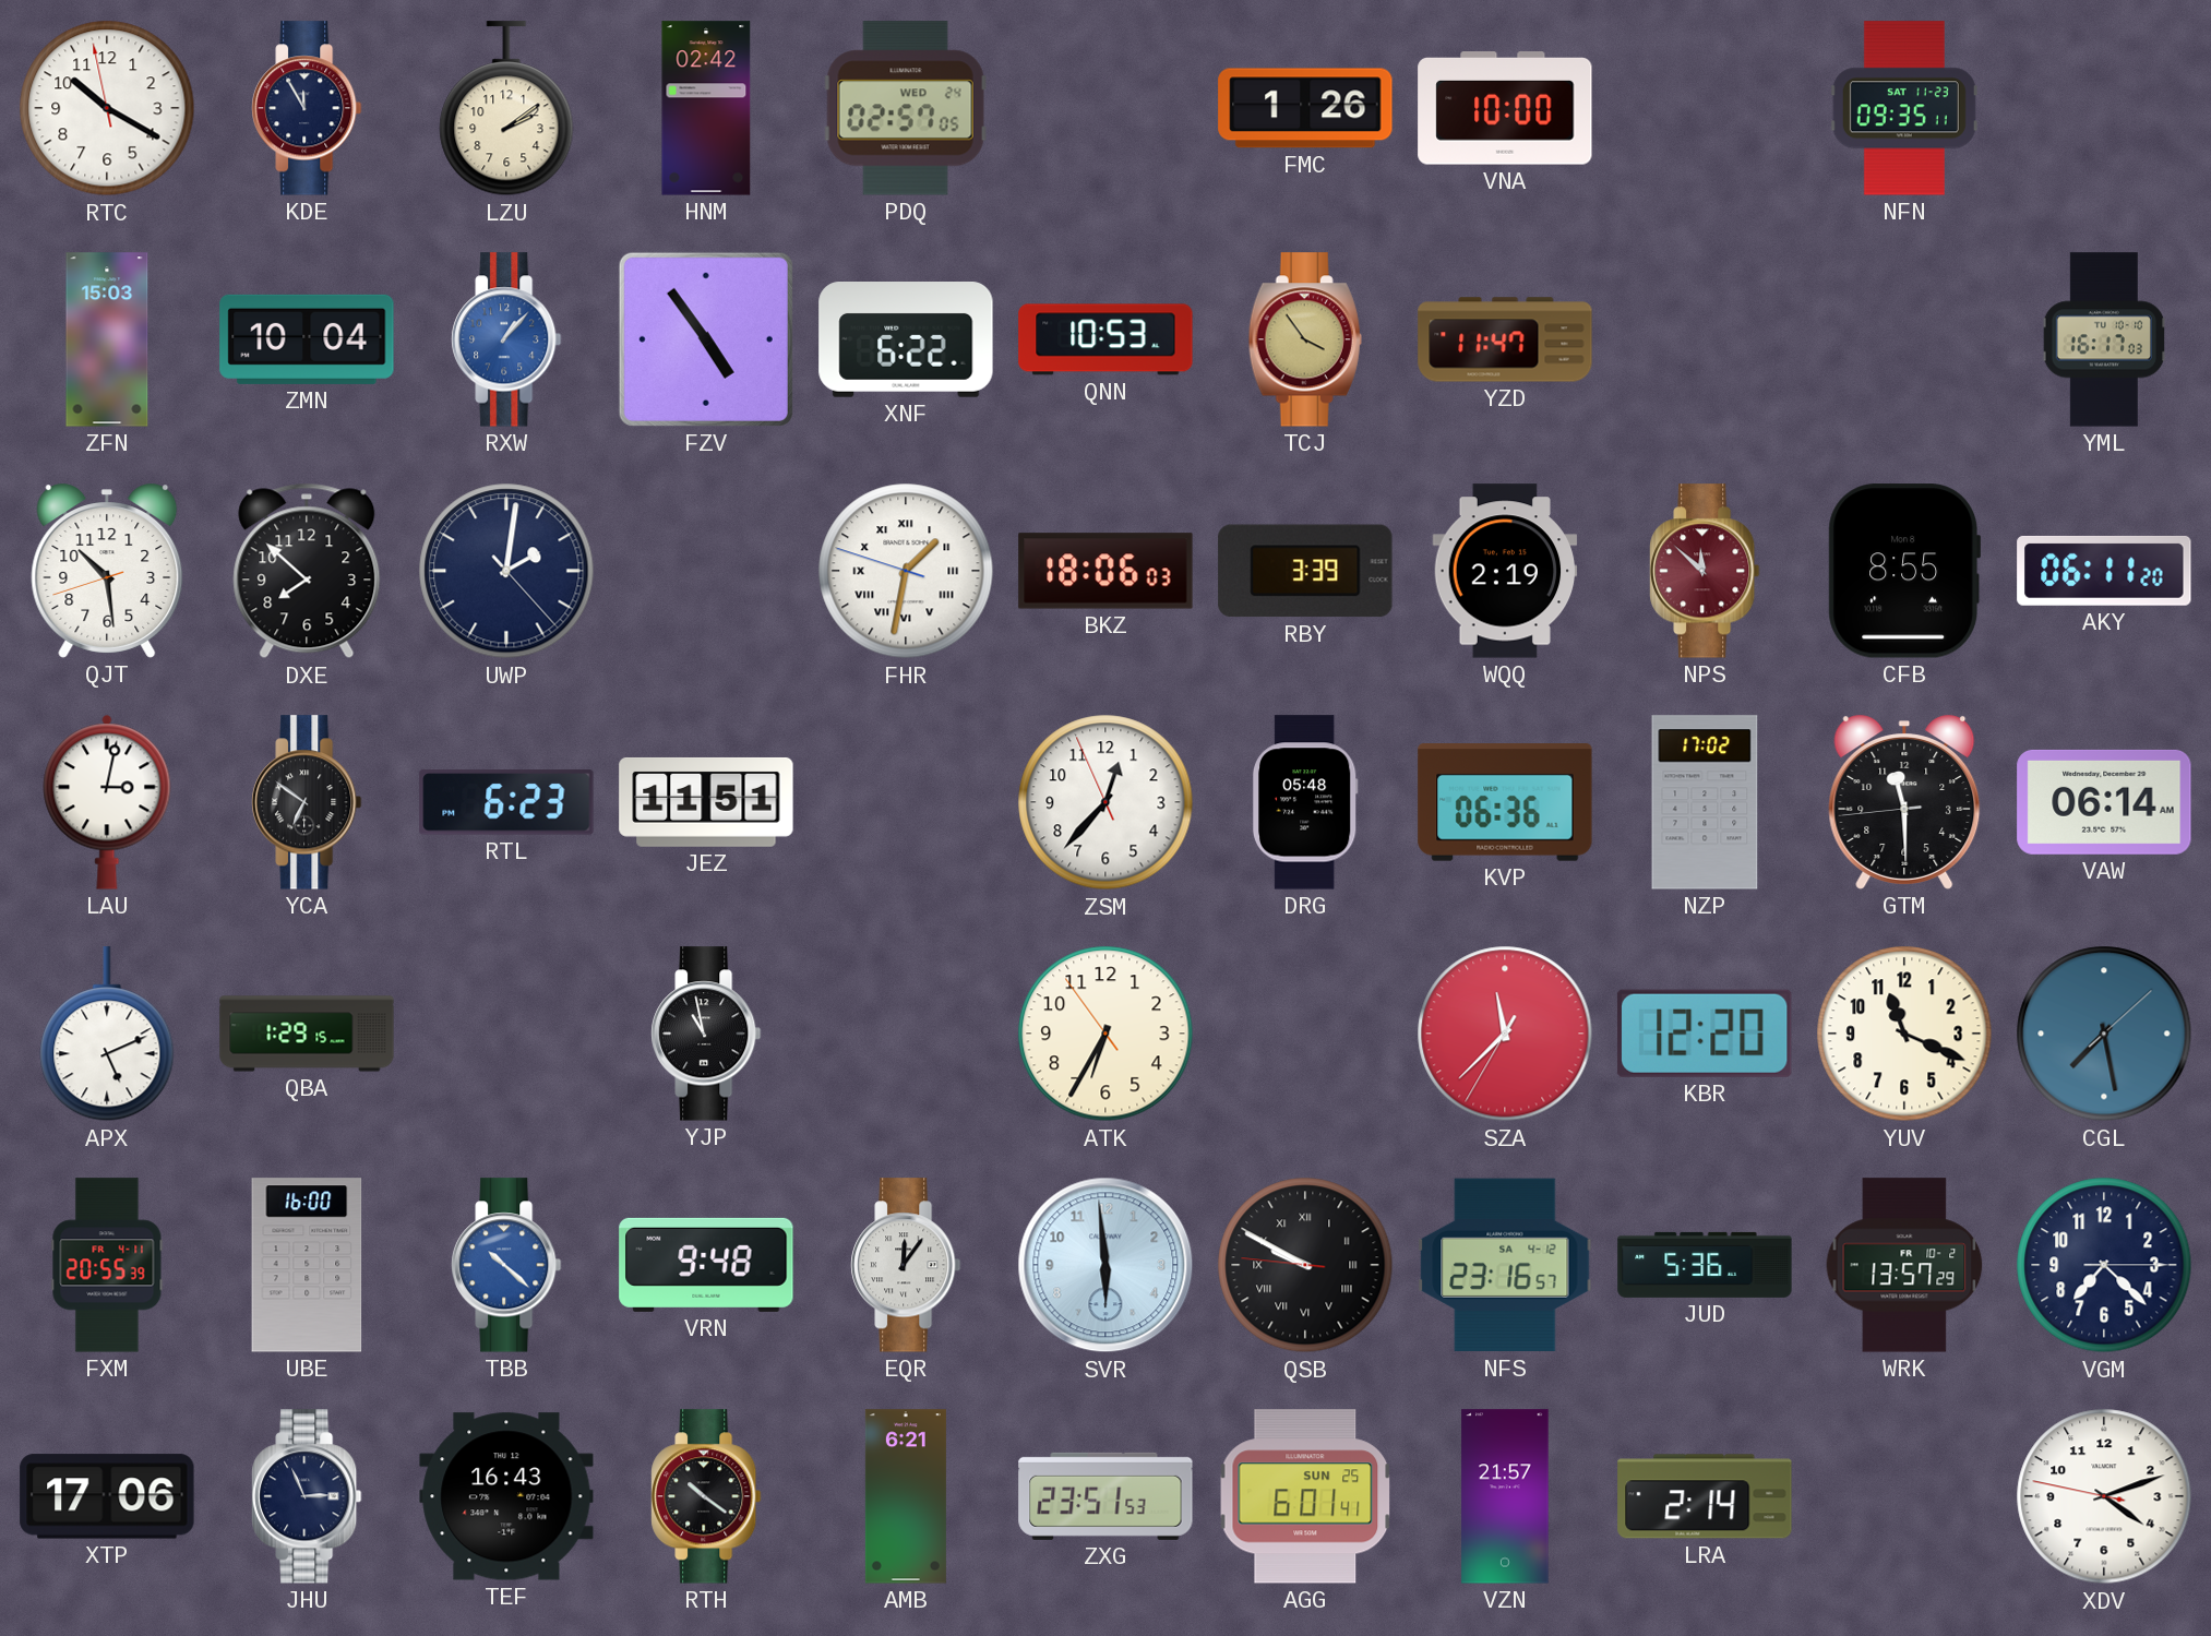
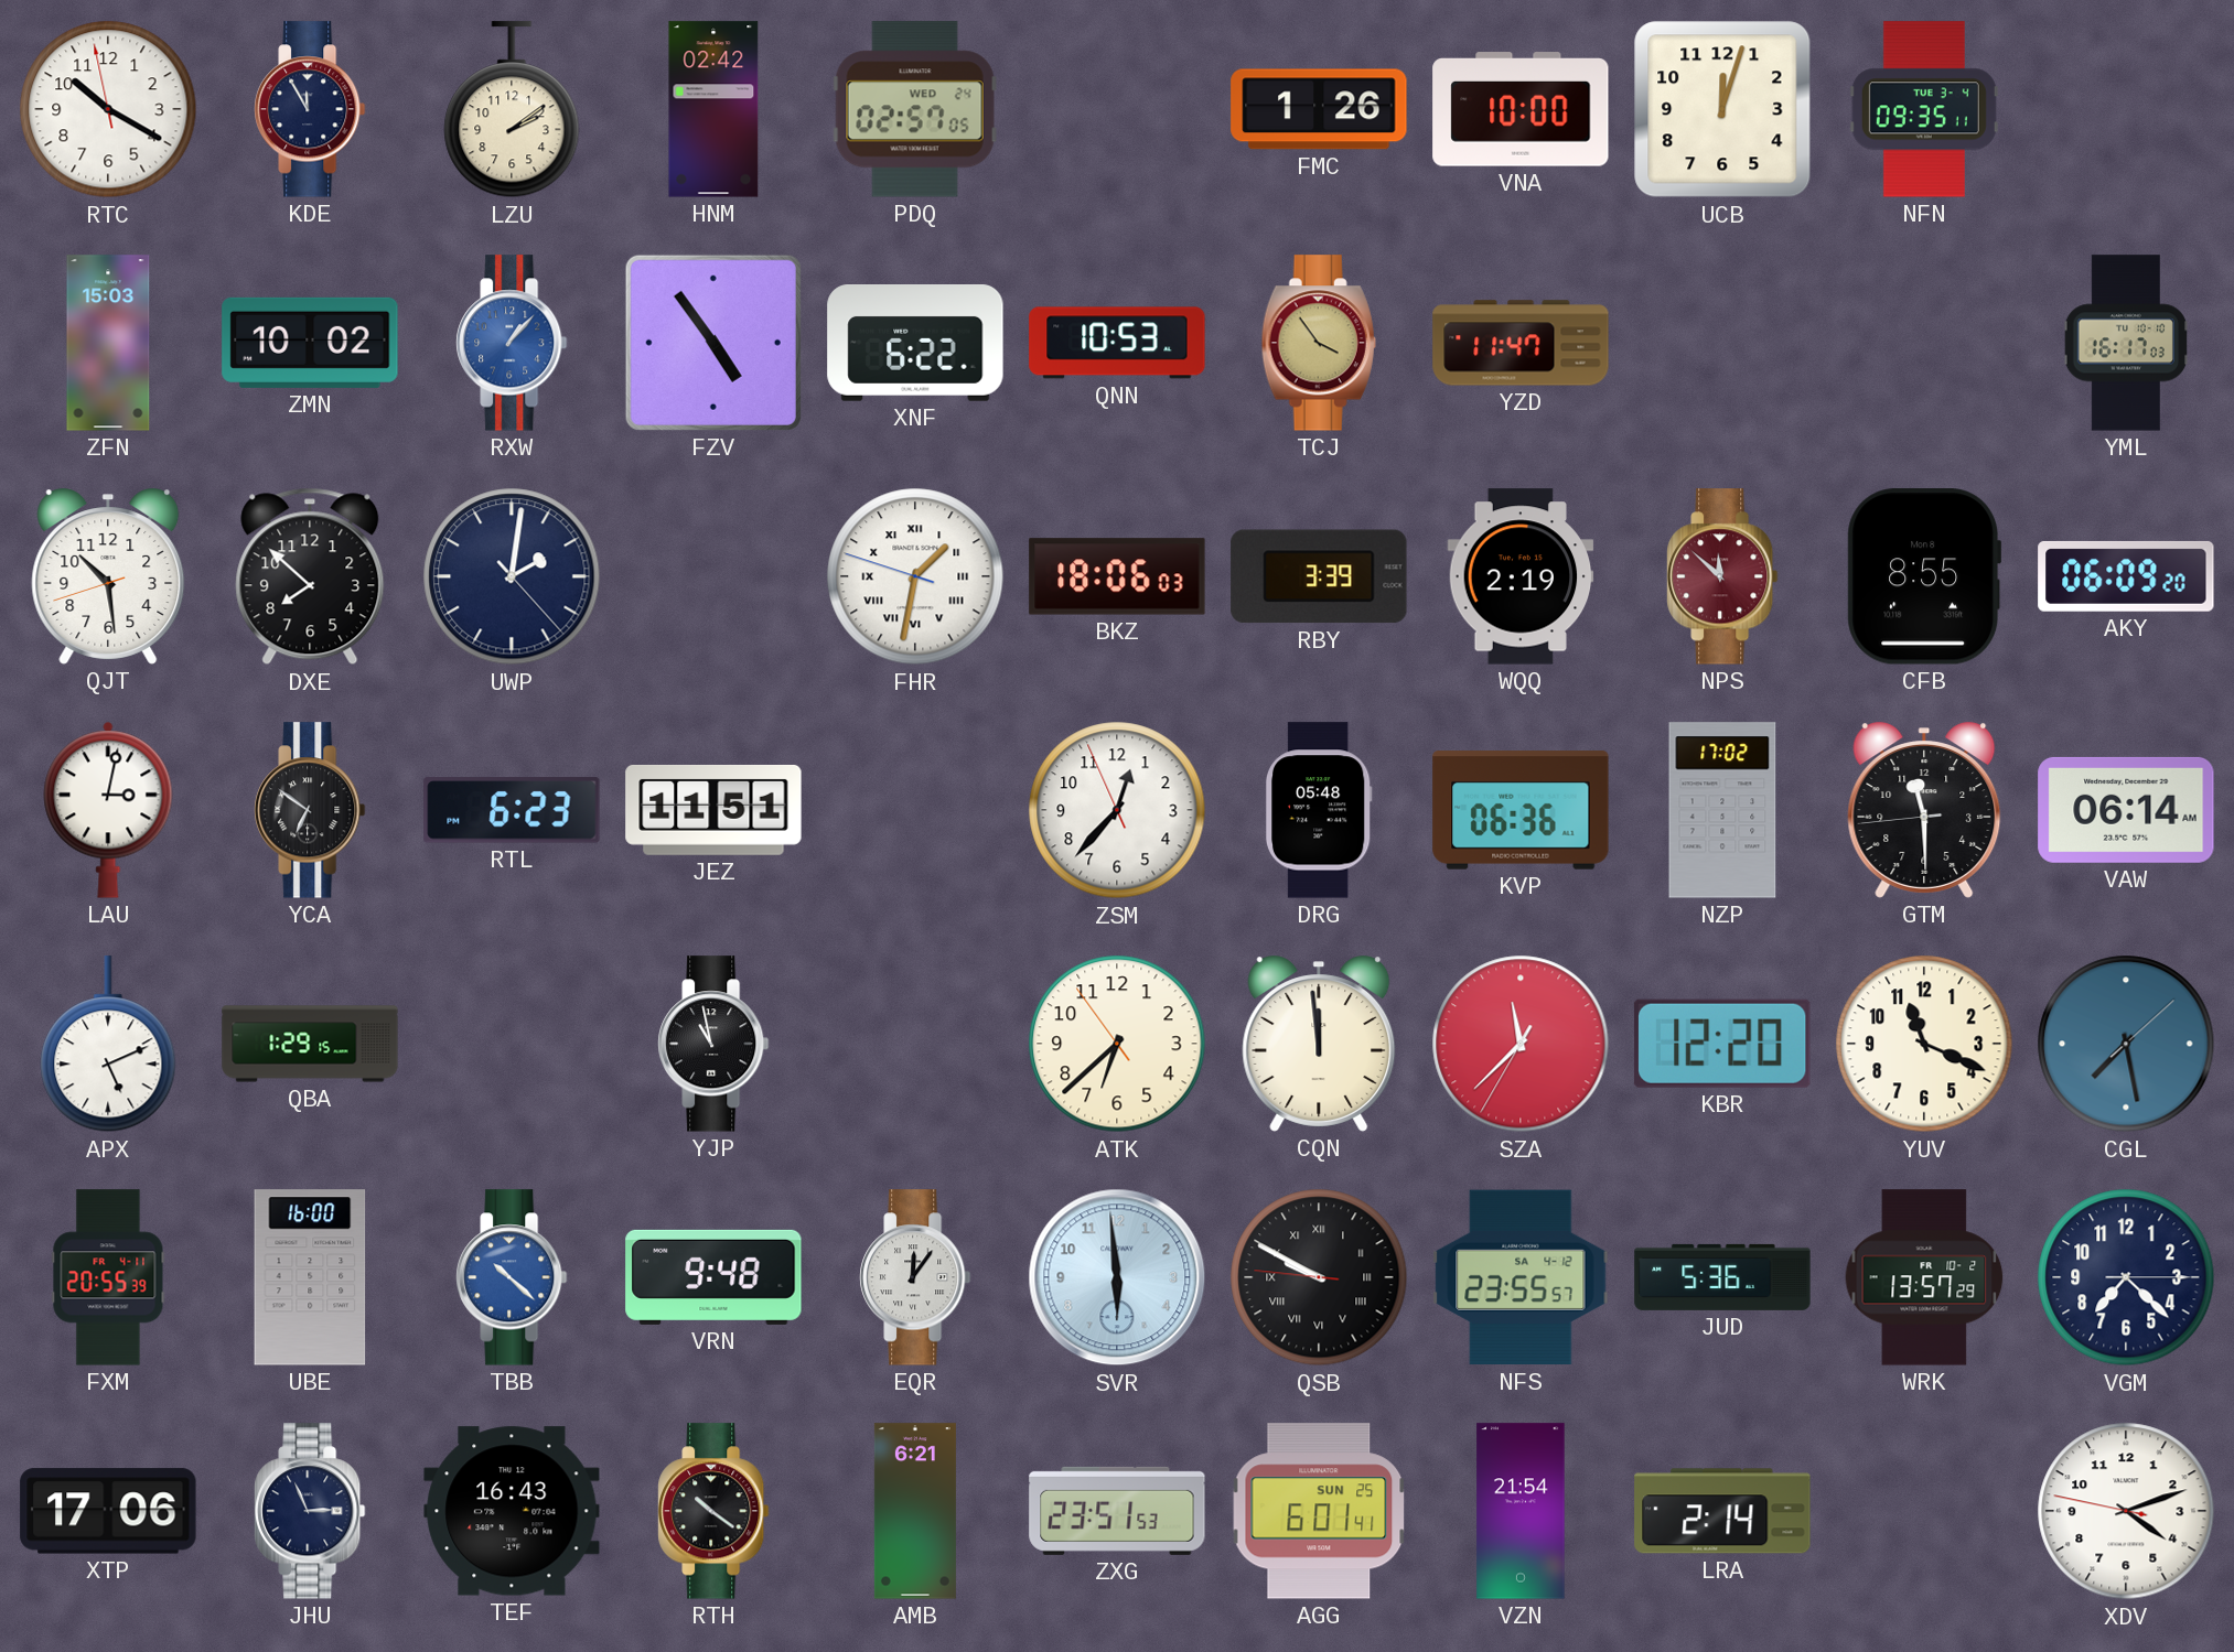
UCB: none -> 12:03 (1722, 109)
NFN date: SAT 11-23 -> TUE 3-4 (1924, 109)
ZMN: 10:04 -> 10:02 (310, 343)
AKY: 06:11 -> 06:09 (2126, 576)
ATK: 6:34 -> 6:37 (1117, 1044)
CQN: none -> 11:59 (1319, 1044)
NFS: 23:16 -> 23:55 (1521, 1277)
VZN: 21:57 -> 21:54 (1521, 1511)
